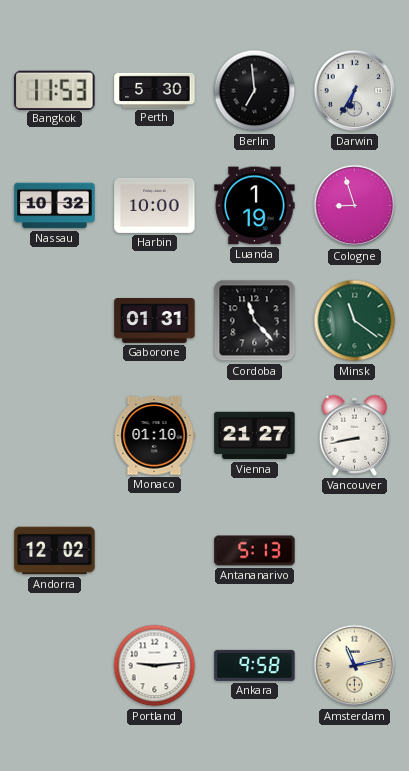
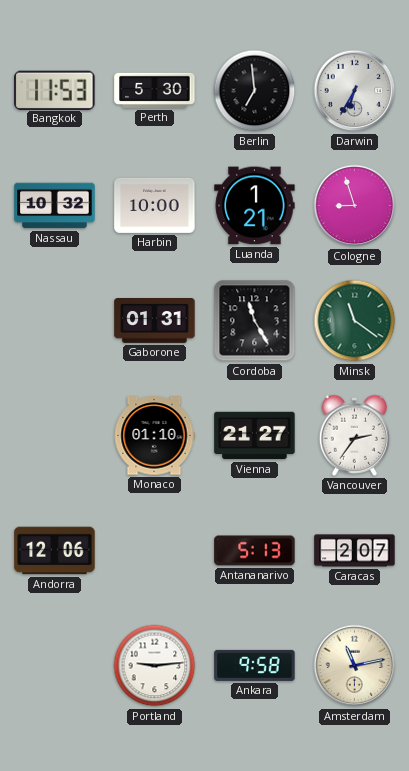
Luanda: 1:19 -> 1:21 (255, 206)
Cordoba: 11:23 -> 11:25 (255, 321)
Vancouver: 8:43 -> 2:36 (355, 435)
Andorra: 12:02 -> 12:06 (55, 551)
Caracas: none -> 2:07 (355, 551)
